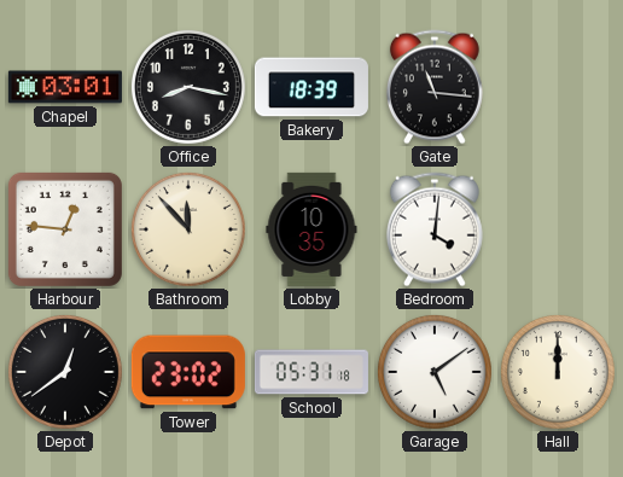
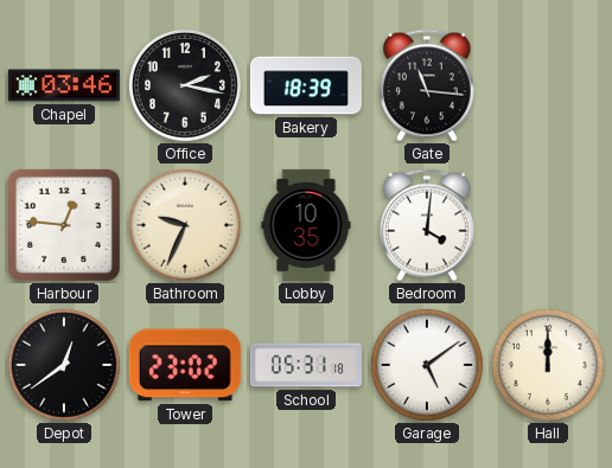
Chapel: 03:01 -> 03:46 (64, 85)
Office: 8:17 -> 2:17 (185, 85)
Bathroom: 11:53 -> 9:34 (185, 225)
